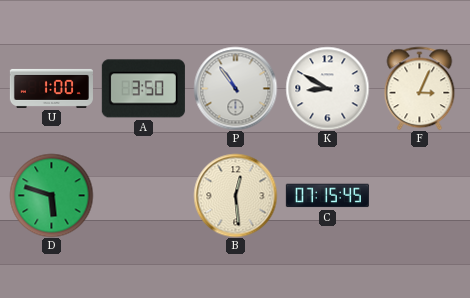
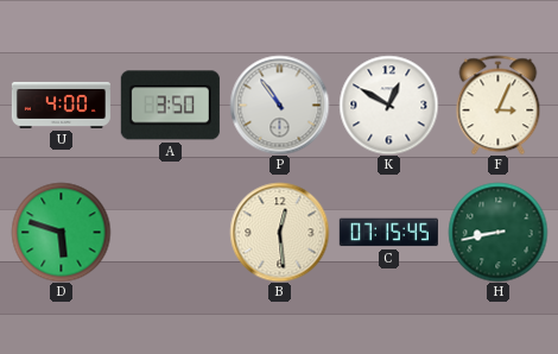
U: 1:00 -> 4:00 (61, 105)
K: 8:50 -> 12:50 (388, 105)
H: none -> 8:43 (497, 232)
